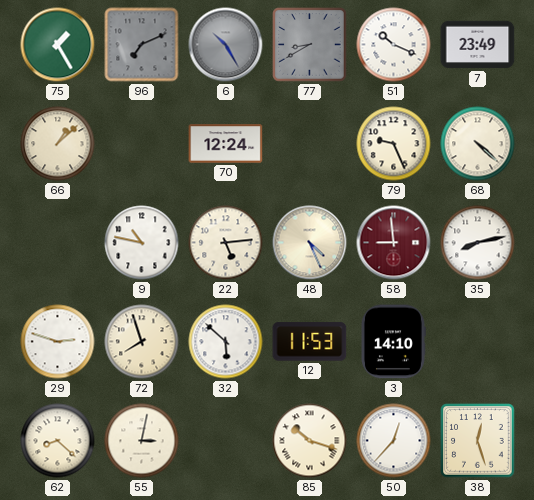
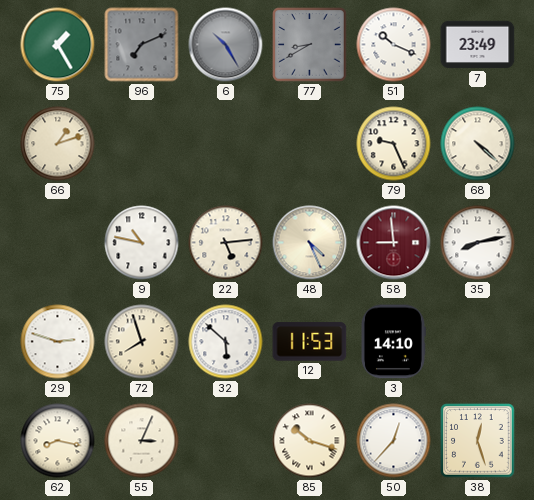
66: 1:08 -> 1:12 (58, 144)
70: 12:24 -> none (226, 144)
62: 8:22 -> 8:17 (58, 441)
55: 3:02 -> 3:04 (142, 441)
